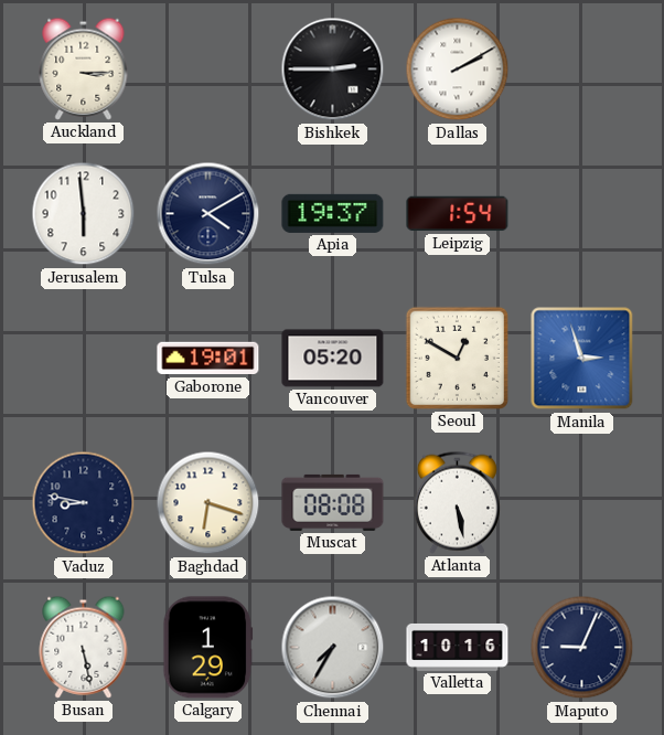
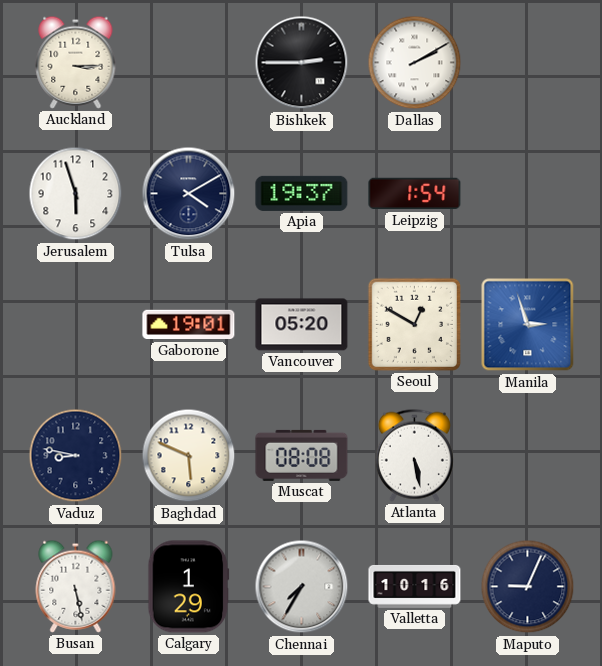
Jerusalem: 5:59 -> 5:57 (76, 194)
Baghdad: 6:18 -> 5:49 (189, 456)
